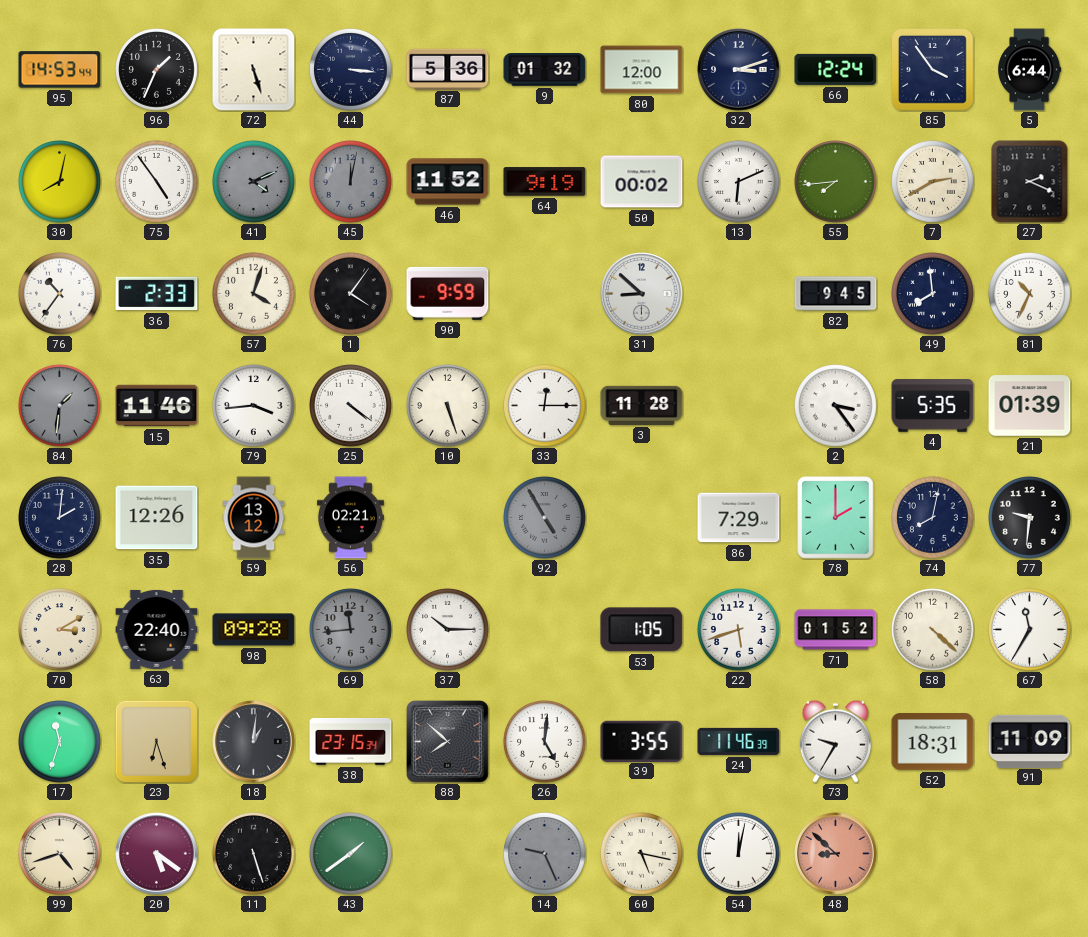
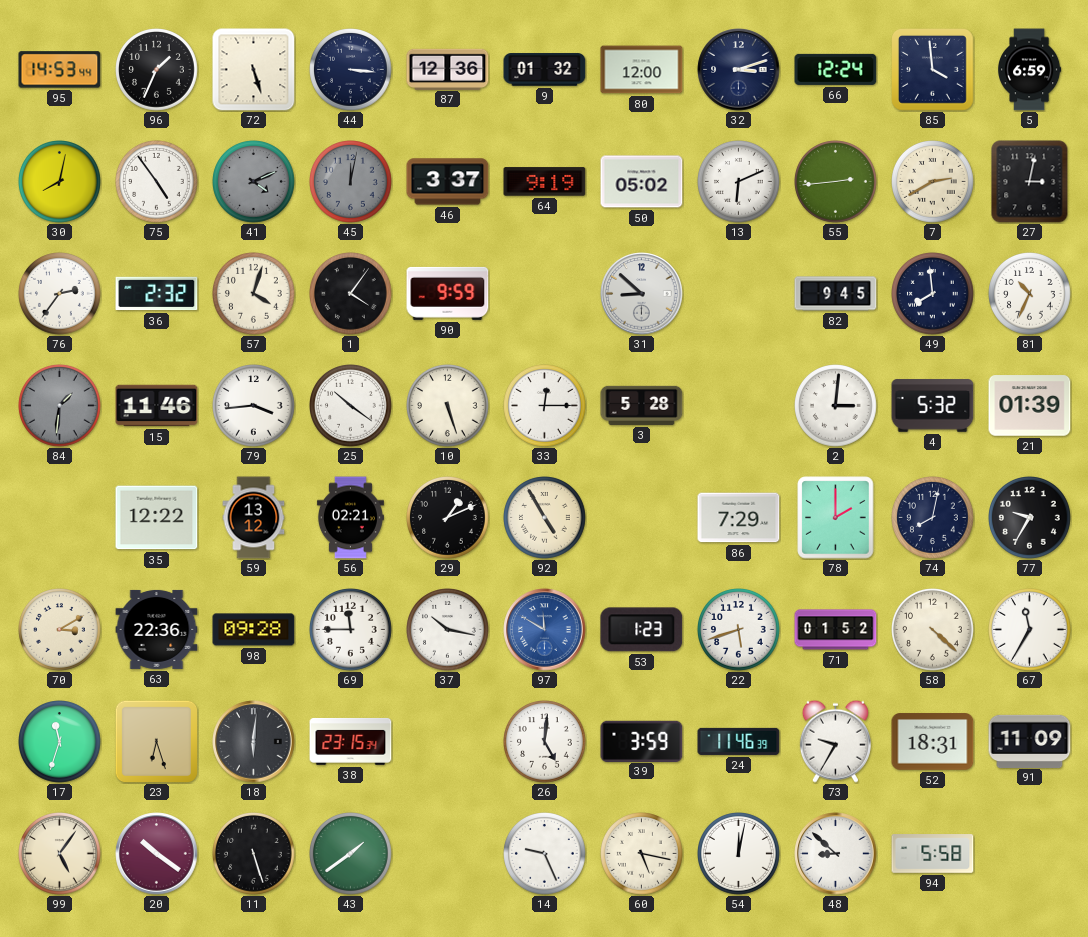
87: 5:36 -> 12:36 (448, 69)
85: 3:54 -> 3:59 (933, 70)
5: 6:44 -> 6:59 (1030, 70)
46: 11:52 -> 3:37 (448, 182)
50: 00:02 -> 05:02 (642, 182)
55: 7:44 -> 2:44 (836, 182)
27: 2:19 -> 3:02 (1030, 182)
76: 10:36 -> 2:36 (60, 294)
36: 2:33 -> 2:32 (157, 294)
25: 4:21 -> 10:21 (351, 406)
3: 11:28 -> 5:28 (642, 405)
2: 3:24 -> 3:01 (836, 406)
4: 5:35 -> 5:32 (933, 406)
28: 2:01 -> none (60, 518)
35: 12:26 -> 12:22 (157, 518)
29: none -> 1:11 (448, 518)
92 dial: grey -> cream (545, 518)
77: 9:31 -> 9:35 (1030, 518)
63: 22:40 -> 22:36 (157, 629)
69: 11:44 -> 11:45 (351, 630)
69 dial: grey -> white (351, 630)
37: 10:15 -> 10:17 (448, 630)
97: none -> 11:50 (545, 630)
53: 1:05 -> 1:23 (642, 630)
18: 1:01 -> 6:01 (254, 742)
88: 7:52 -> none (448, 742)
39: 3:55 -> 3:59 (642, 741)
99: 4:42 -> 5:06 (60, 854)
20: 5:21 -> 10:21 (157, 854)
14 dial: grey -> white (545, 854)
48 dial: salmon -> white (836, 854)
94: none -> 5:58 (933, 854)
